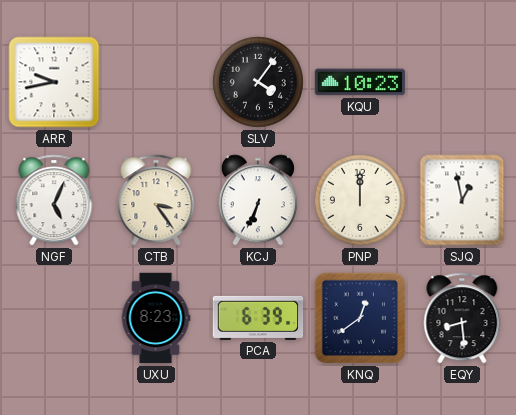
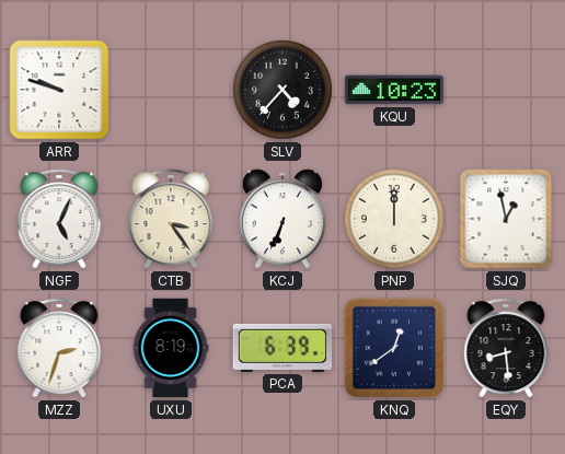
ARR: 9:43 -> 9:48 (59, 90)
SLV: 4:06 -> 4:37 (282, 90)
MZZ: none -> 2:33 (59, 348)
UXU: 8:23 -> 8:19 (171, 348)
